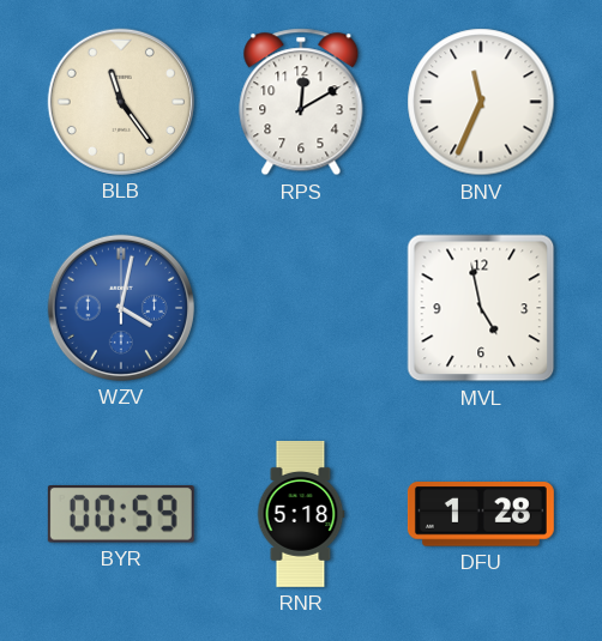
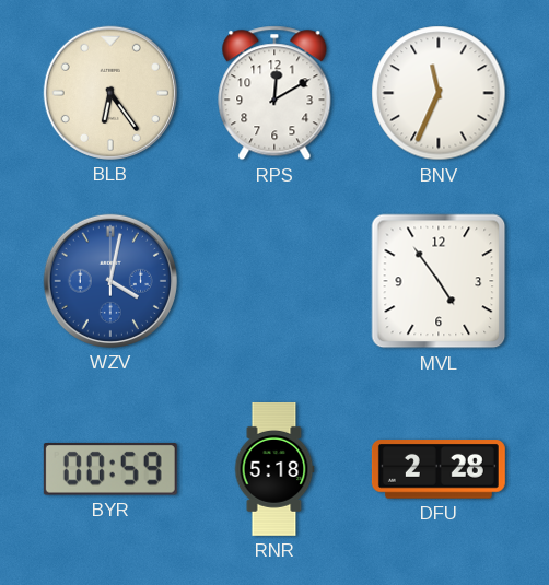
BLB: 11:24 -> 6:24 (110, 93)
MVL: 4:58 -> 4:54 (439, 281)
DFU: 1:28 -> 2:28 (439, 469)
